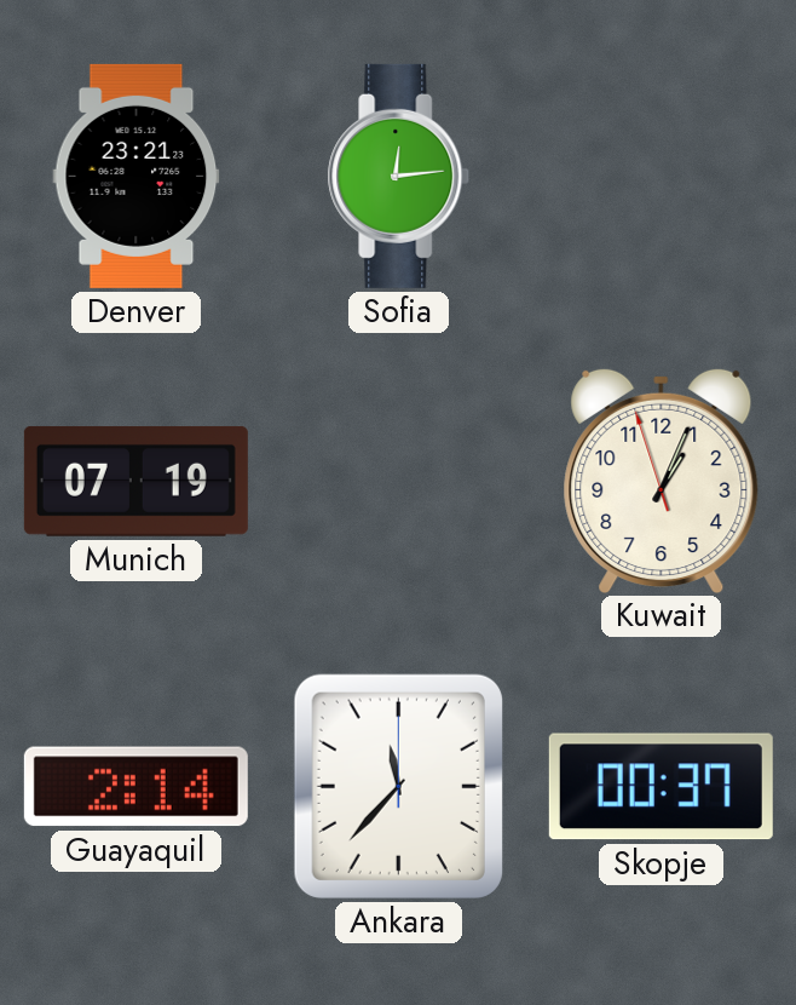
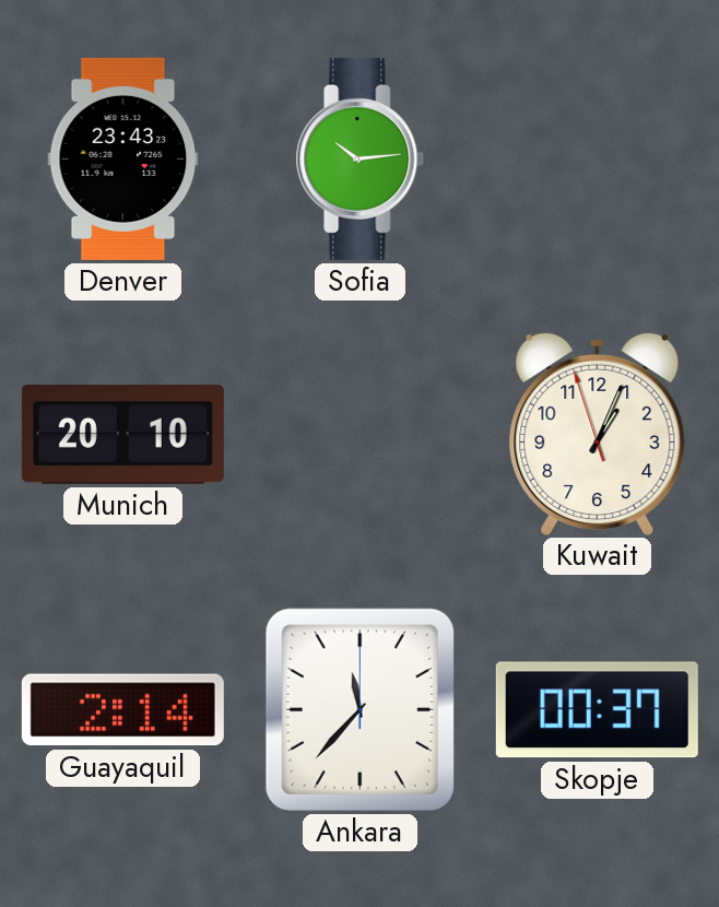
Denver: 23:21 -> 23:43 (123, 158)
Sofia: 12:14 -> 10:14 (361, 158)
Munich: 07:19 -> 20:10 (122, 434)
